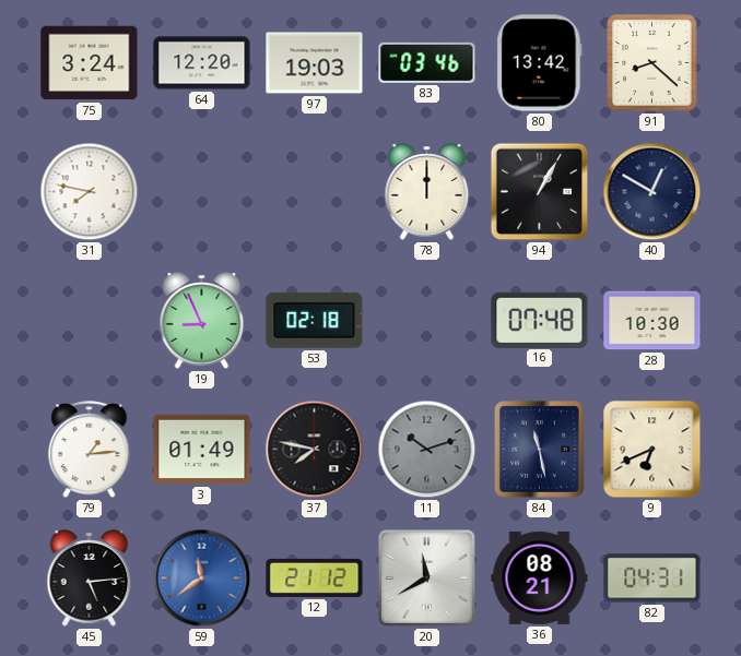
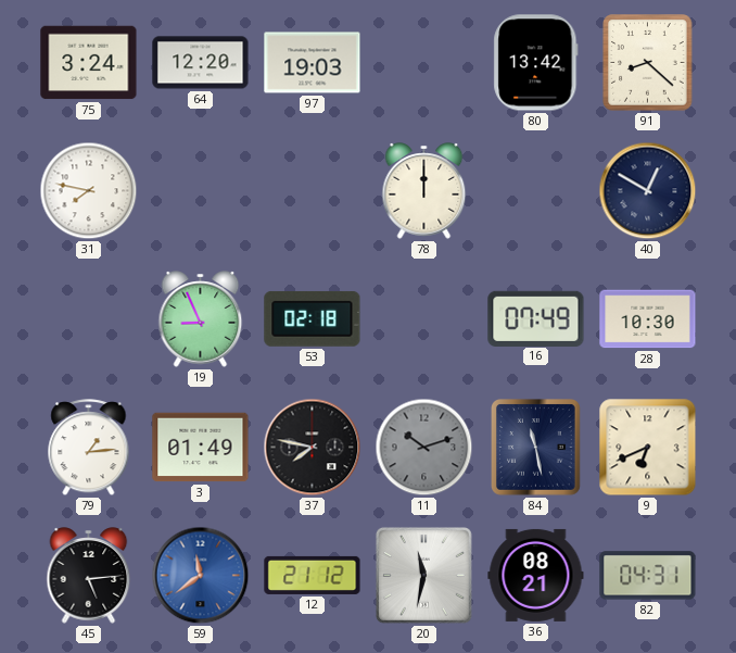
83: 03:46 -> none (427, 62)
94: 1:05 -> none (540, 192)
16: 07:48 -> 07:49 (536, 318)
20: 11:40 -> 11:32 (423, 575)
